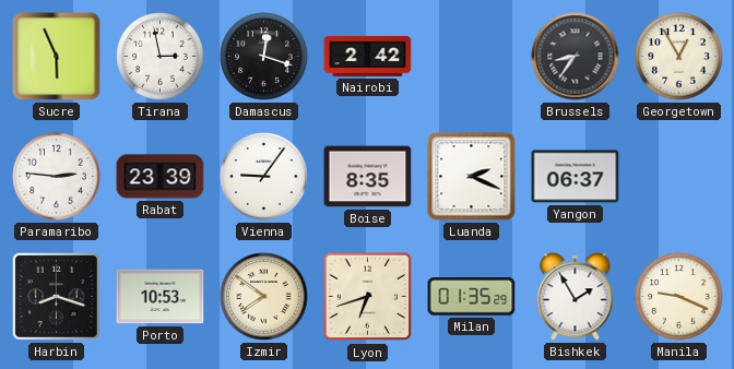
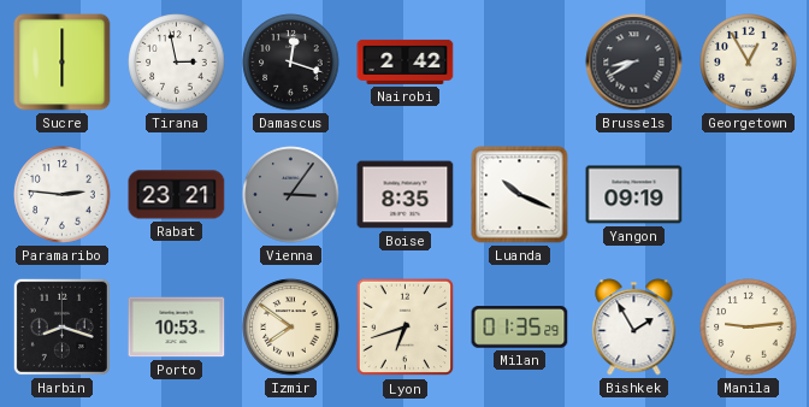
Sucre: 5:56 -> 6:00 (63, 63)
Brussels: 8:36 -> 8:40 (634, 63)
Rabat: 23:39 -> 23:21 (177, 195)
Vienna: 9:06 -> 3:06 (291, 195)
Vienna dial: white -> grey (291, 195)
Luanda: 2:19 -> 10:19 (520, 195)
Yangon: 06:37 -> 09:19 (634, 195)
Manila: 9:19 -> 9:14 (749, 328)
